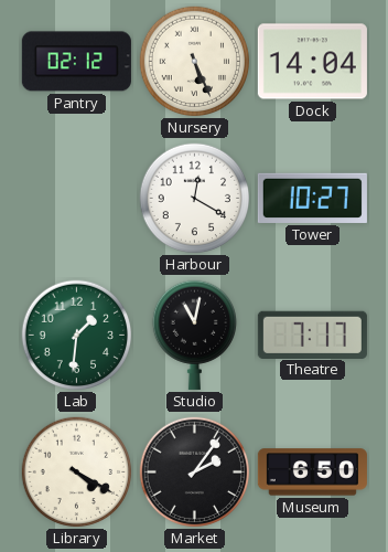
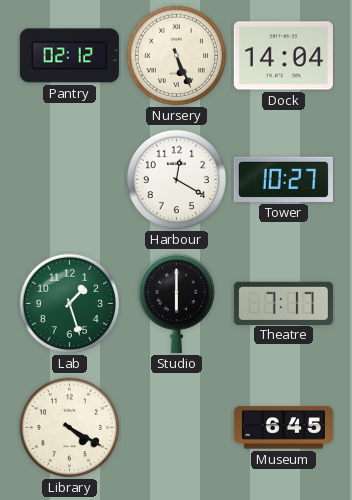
Lab: 1:31 -> 1:27 (70, 304)
Studio: 11:02 -> 6:00 (176, 303)
Market: 2:06 -> none (195, 473)
Museum: 6:50 -> 6:45 (283, 428)
